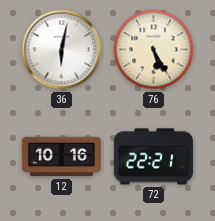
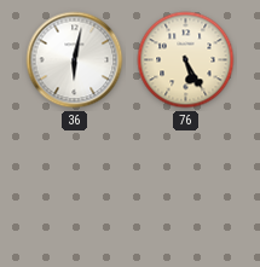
12: 10:16 -> none (61, 157)
72: 22:21 -> none (153, 157)
